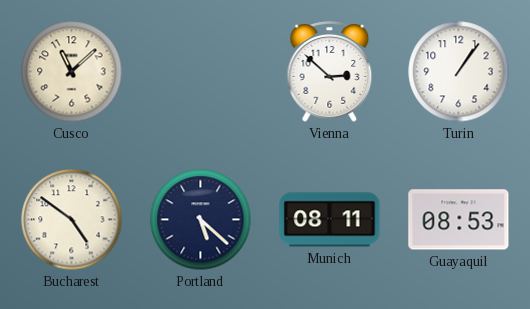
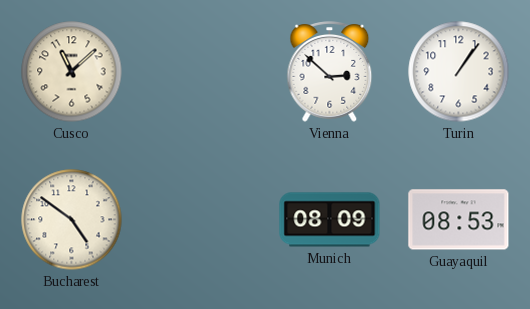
Portland: 5:22 -> none (201, 220)
Munich: 08:11 -> 08:09 (330, 220)
